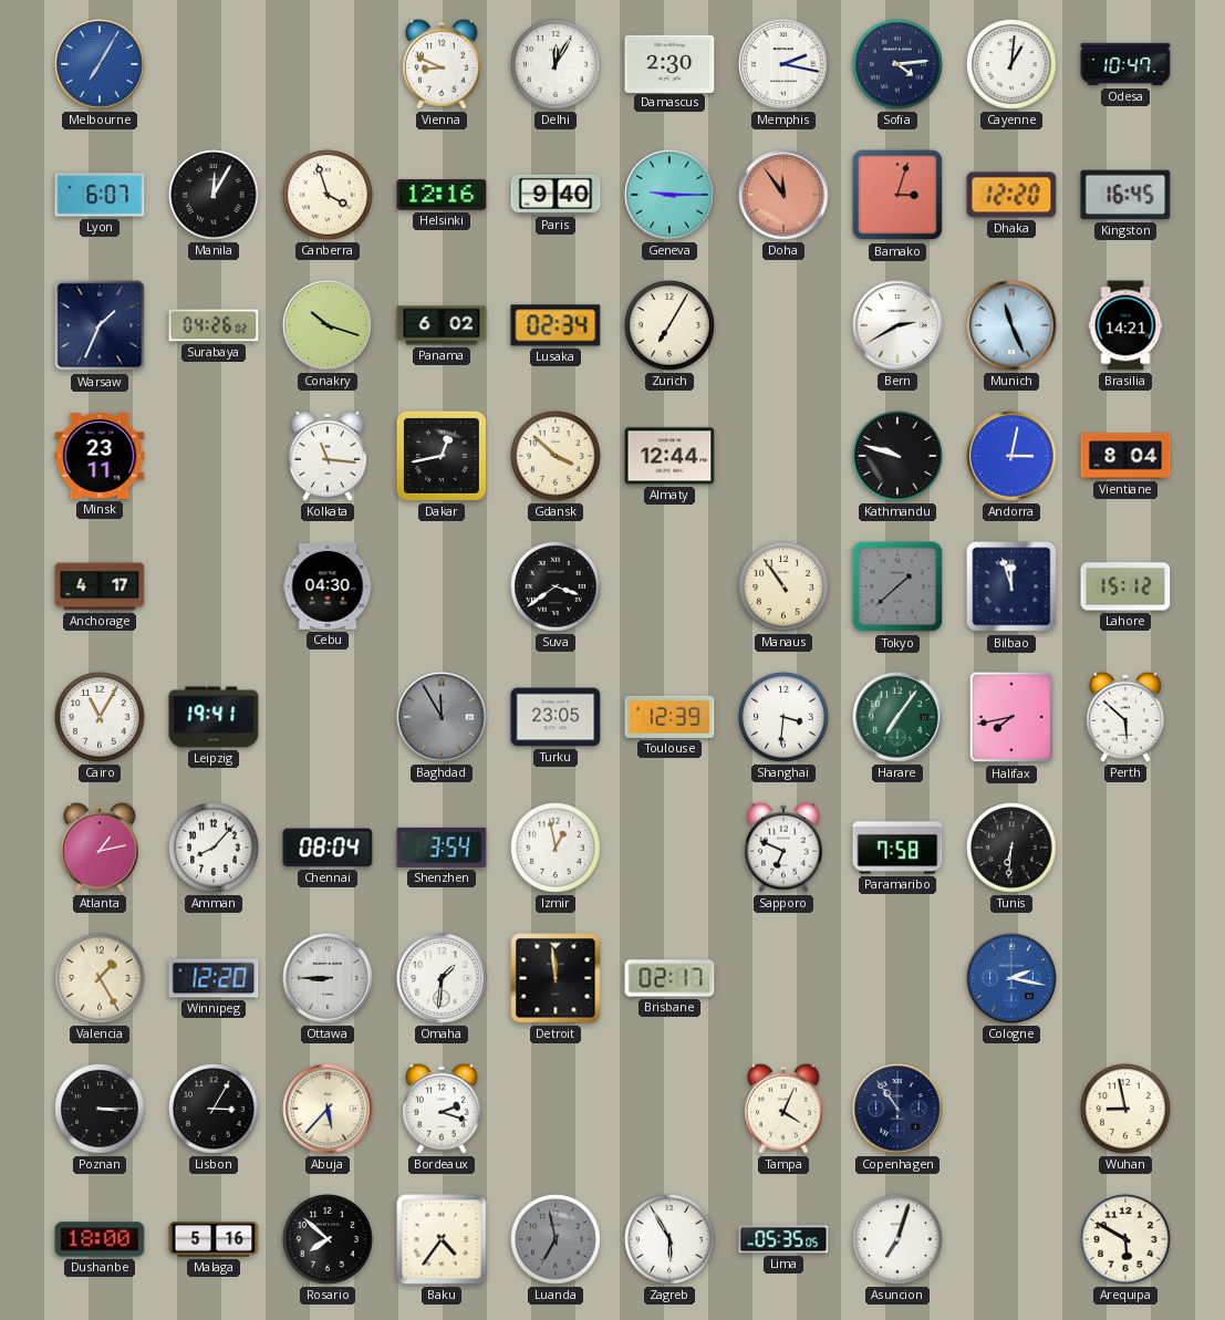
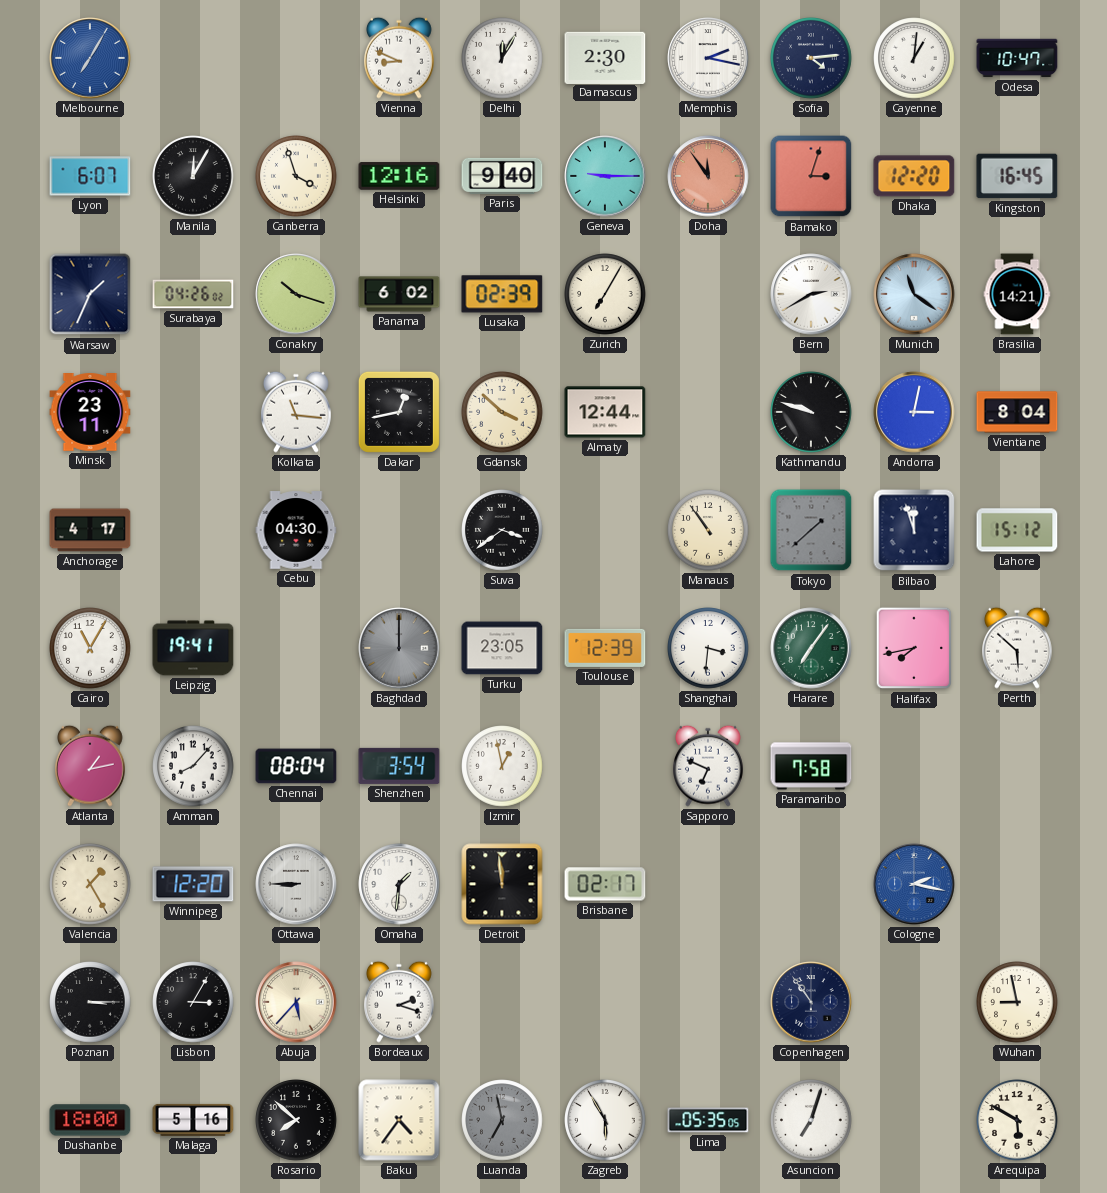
Lusaka: 02:34 -> 02:39 (502, 294)
Munich: 11:26 -> 11:21 (914, 294)
Baghdad: 11:55 -> 12:00 (399, 648)
Tunis: 6:31 -> none (1011, 848)
Tampa: 4:04 -> none (785, 1109)
